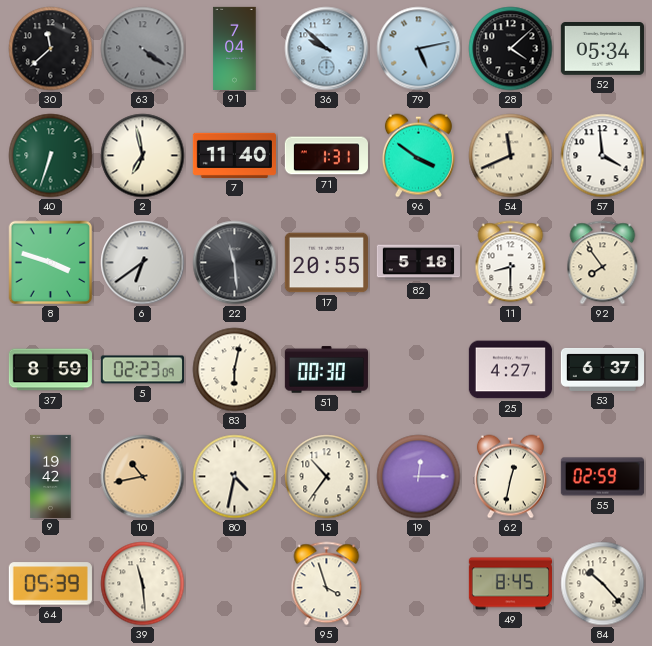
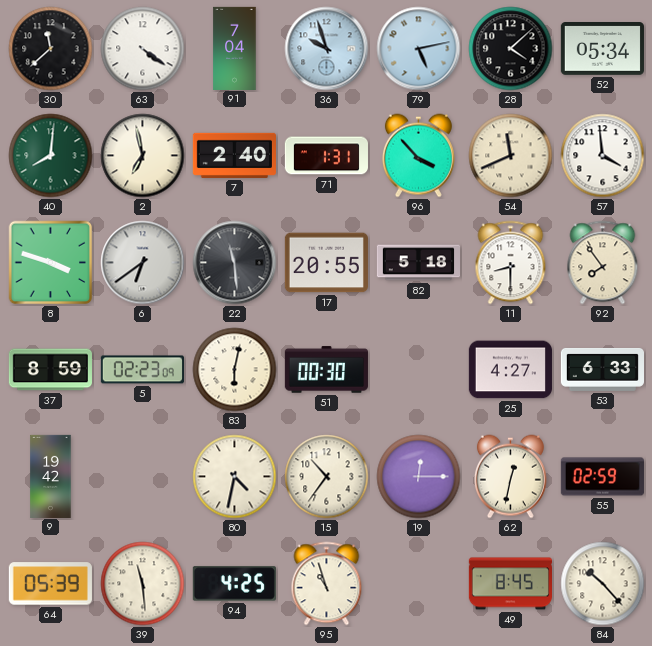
63 dial: grey -> white (143, 49)
36: 9:52 -> 9:57 (327, 49)
40: 6:33 -> 8:01 (51, 156)
7: 11:40 -> 2:40 (234, 155)
96: 3:51 -> 3:53 (418, 156)
53: 6:37 -> 6:33 (602, 369)
10: 10:43 -> none (143, 477)
94: none -> 4:25 (234, 584)
95: 3:57 -> 10:57 (327, 584)
